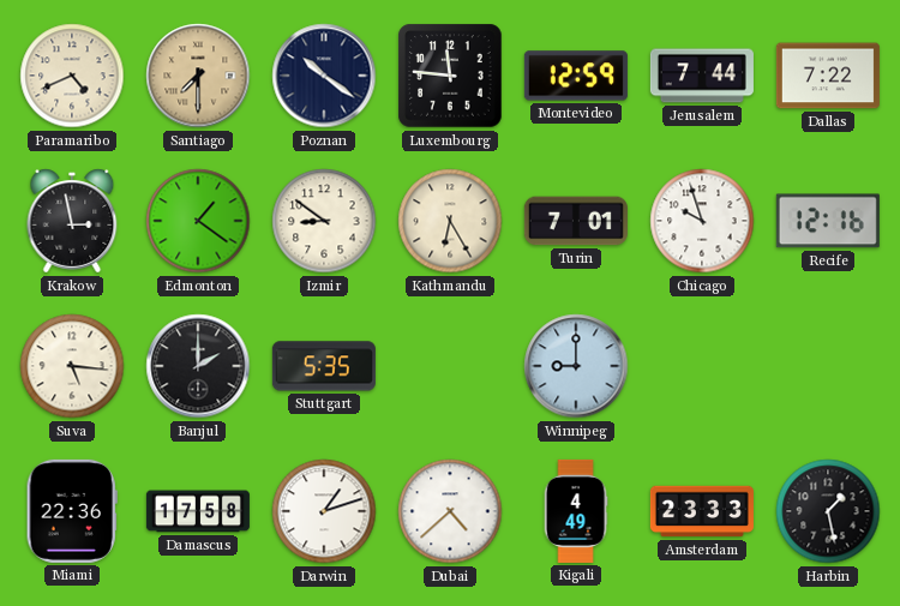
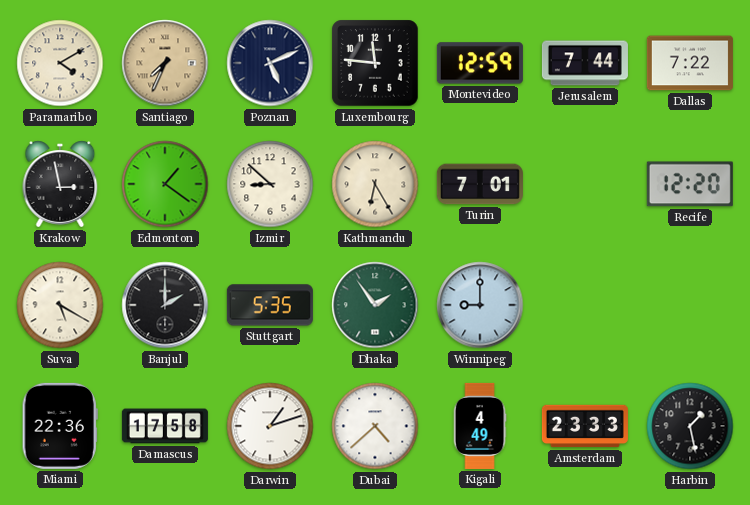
Paramaribo: 4:41 -> 4:10 (60, 63)
Santiago: 7:30 -> 7:34 (165, 63)
Poznan: 10:21 -> 5:11 (270, 63)
Izmir: 8:51 -> 8:52 (270, 184)
Chicago: 9:57 -> none (702, 221)
Recife: 12:16 -> 12:20 (690, 184)
Suva: 5:16 -> 5:20 (60, 305)
Dhaka: none -> 1:54 (375, 305)
